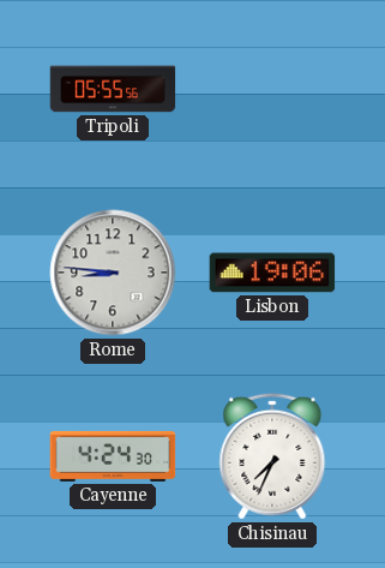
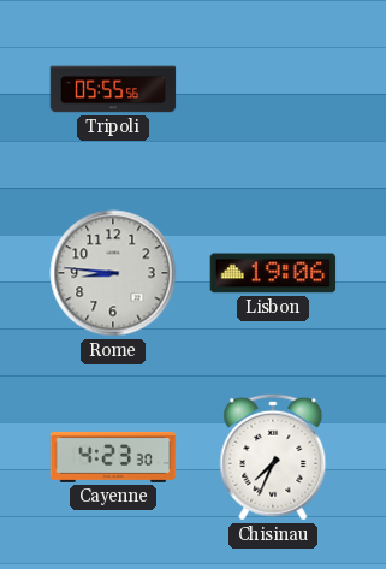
Cayenne: 4:24 -> 4:23 (113, 457)
